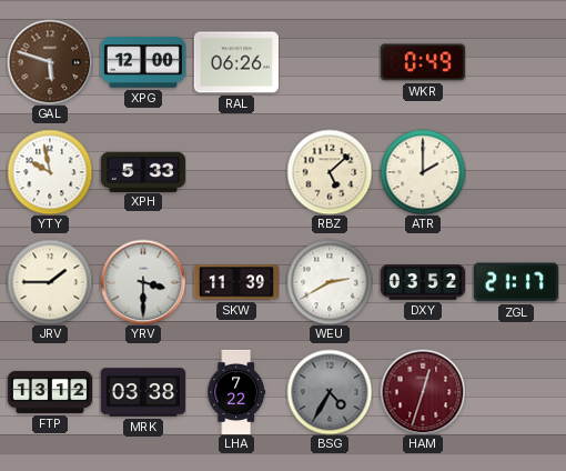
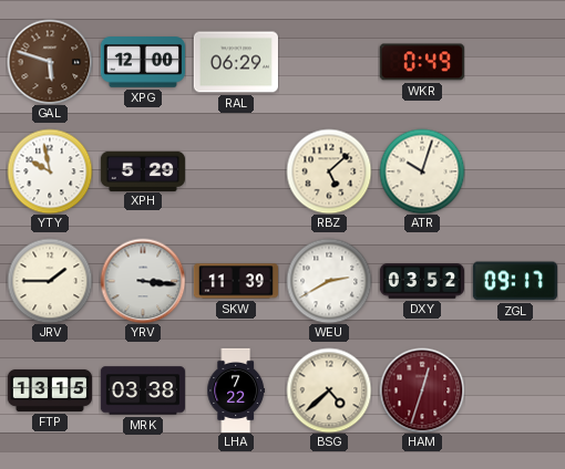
RAL: 06:26 -> 06:29 (236, 62)
XPH: 5:33 -> 5:29 (143, 170)
ATR: 2:00 -> 10:03 (422, 171)
YRV: 3:30 -> 3:16 (143, 281)
ZGL: 21:17 -> 09:17 (515, 281)
FTP: 13:12 -> 13:15 (49, 390)
BSG: 4:35 -> 4:38 (329, 390)
BSG dial: grey -> cream (329, 390)
